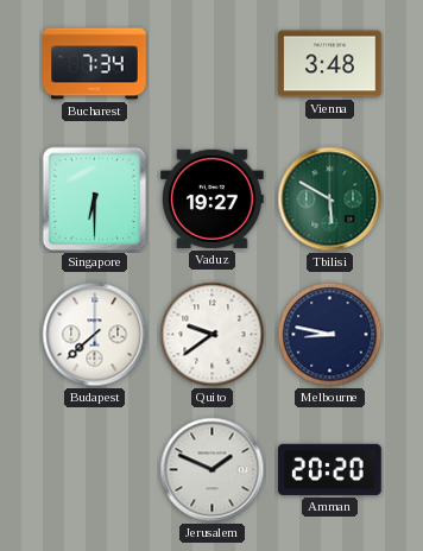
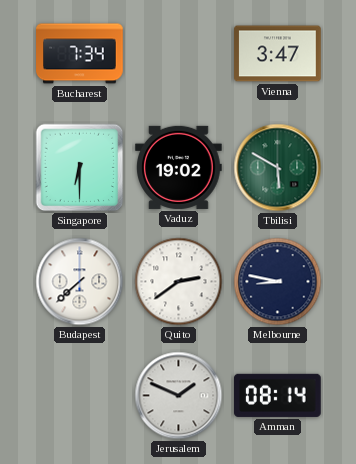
Vienna: 3:48 -> 3:47 (278, 54)
Vaduz: 19:27 -> 19:02 (179, 167)
Quito: 9:39 -> 2:39 (179, 282)
Amman: 20:20 -> 08:14 (278, 395)
